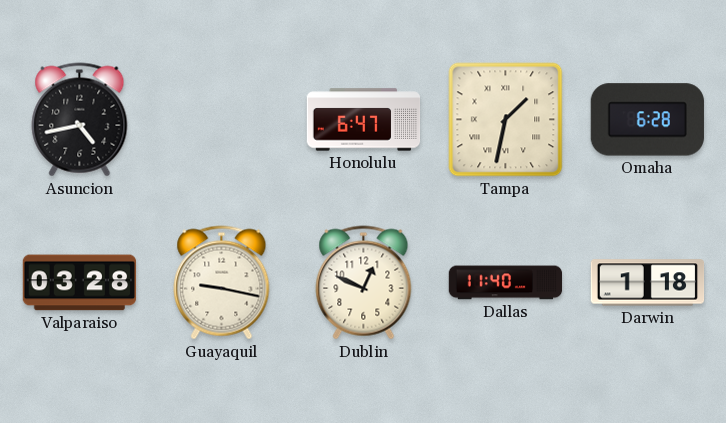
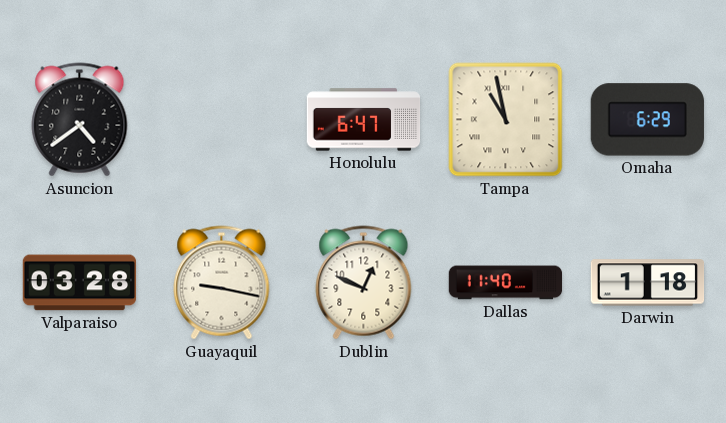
Asuncion: 4:43 -> 4:39 (80, 120)
Tampa: 1:32 -> 10:58 (506, 120)
Omaha: 6:28 -> 6:29 (647, 120)
